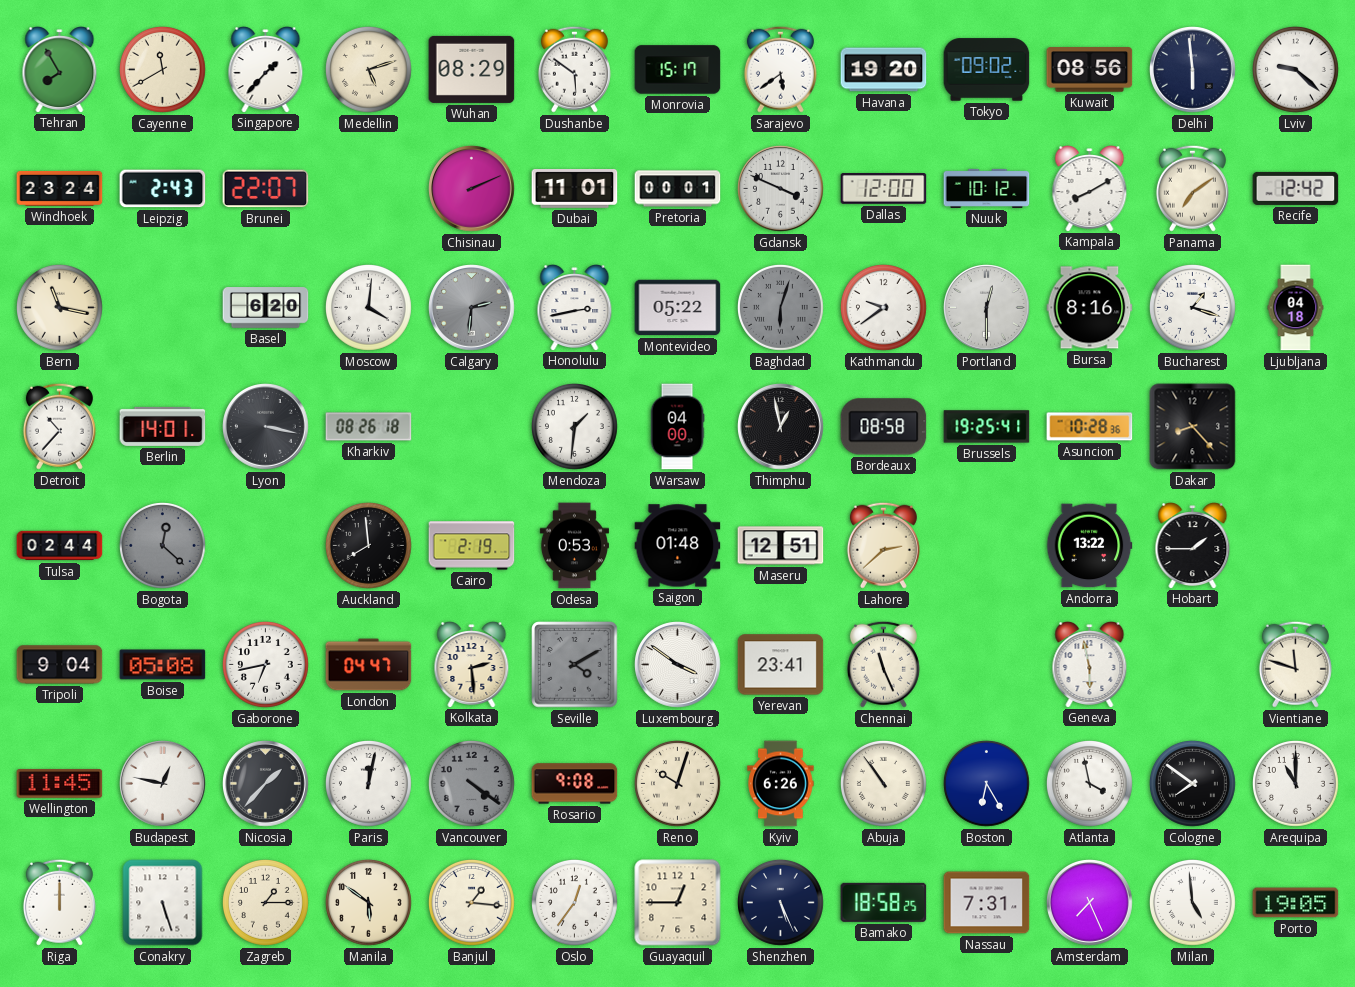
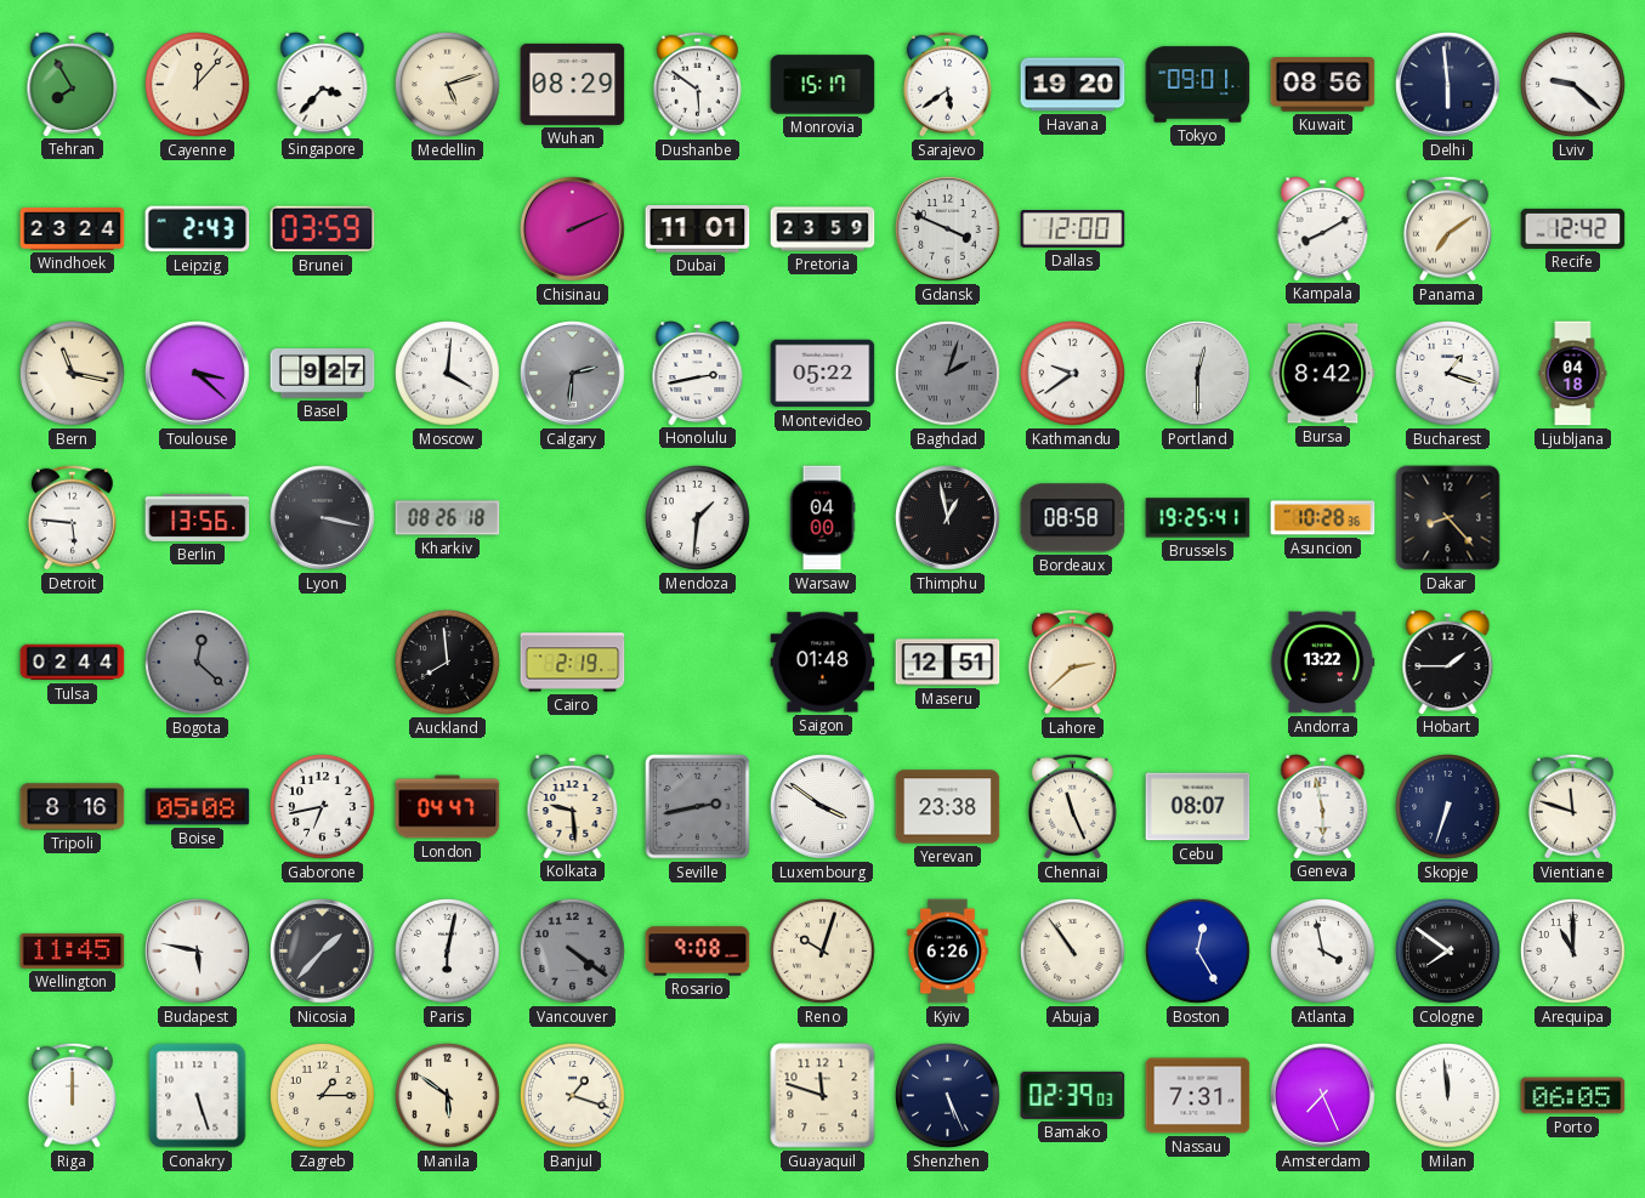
Cayenne: 11:40 -> 12:07 (198, 85)
Singapore: 1:37 -> 3:37 (323, 85)
Tokyo: 09:02 -> 09:01 (1198, 85)
Brunei: 22:07 -> 03:59 (323, 229)
Pretoria: 00:01 -> 23:59 (823, 229)
Nuuk: 10:12 -> none (987, 188)
Toulouse: none -> 3:22 (198, 374)
Basel: 6:20 -> 9:27 (323, 374)
Baghdad: 6:03 -> 2:03 (948, 374)
Bursa: 8:16 -> 8:42 (1323, 374)
Detroit: 10:37 -> 5:46 (72, 517)
Berlin: 14:01 -> 13:56 (198, 517)
Odesa: 0:53 -> none (574, 546)
Tripoli: 9:04 -> 8:16 (73, 807)
Kolkata: 2:29 -> 9:29 (573, 807)
Seville: 4:10 -> 2:43 (698, 807)
Yerevan: 23:41 -> 23:38 (948, 807)
Cebu: none -> 08:07 (1198, 807)
Skopje: none -> 6:33 (1448, 807)
Budapest: 12:47 -> 5:47 (198, 952)
Paris: 12:02 -> 6:02 (448, 952)
Boston: 6:25 -> 12:25 (1198, 952)
Banjul: 1:16 -> 1:18 (573, 1096)
Oslo: 12:36 -> none (575, 903)
Guayaquil: 12:45 -> 11:48 (823, 1096)
Bamako: 18:58 -> 02:39 (1073, 1095)
Milan: 4:59 -> 11:59 (1448, 1096)
Porto: 19:05 -> 06:05 (1573, 1096)
